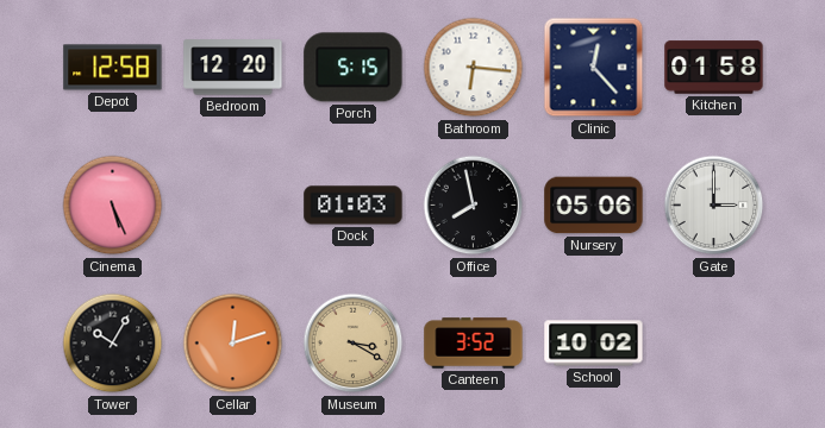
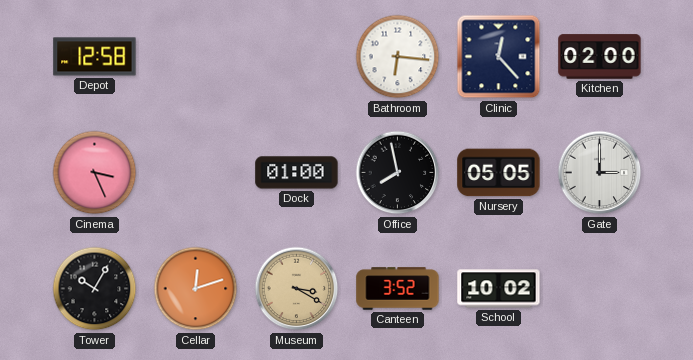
Bedroom: 12:20 -> none (233, 68)
Porch: 5:15 -> none (354, 68)
Kitchen: 01:58 -> 02:00 (600, 57)
Cinema: 5:26 -> 3:26 (95, 173)
Dock: 01:03 -> 01:00 (297, 173)
Nursery: 05:06 -> 05:05 (499, 173)
